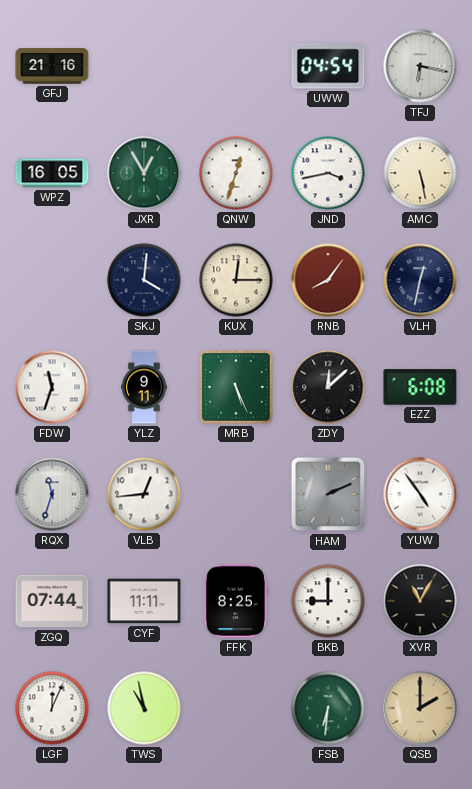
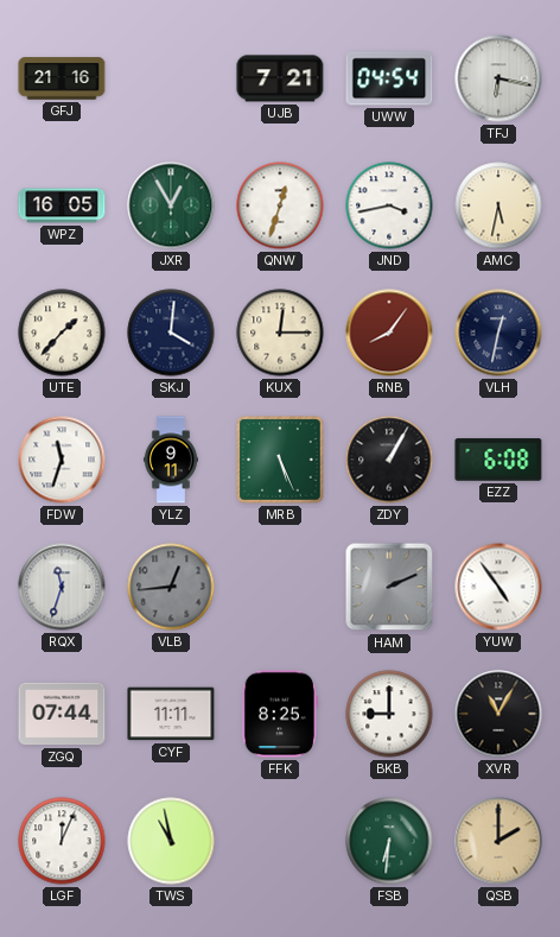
UJB: none -> 7:21 (280, 78)
AMC: 5:28 -> 5:32 (498, 205)
UTE: none -> 1:37 (62, 333)
ZDY: 12:08 -> 1:05 (389, 460)
VLB dial: white -> grey (171, 587)
